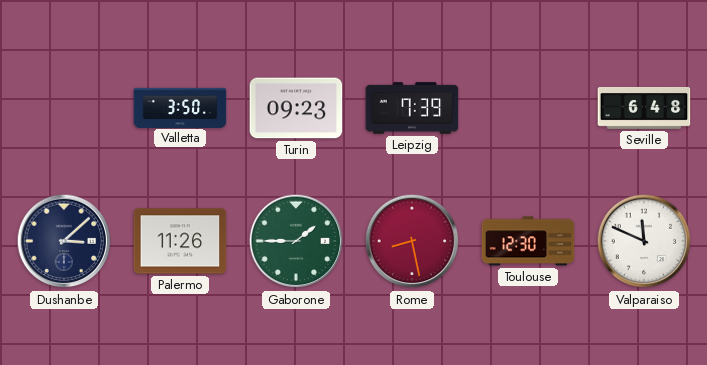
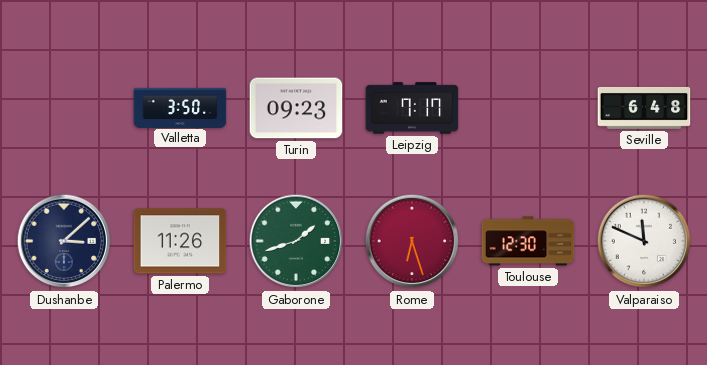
Leipzig: 7:39 -> 7:17 (412, 108)
Gaborone: 1:45 -> 1:42 (296, 241)
Rome: 8:28 -> 6:27 (412, 241)
